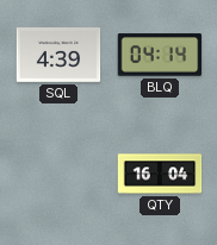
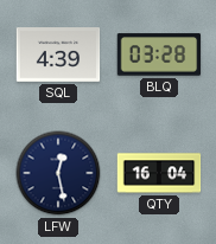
BLQ: 04:14 -> 03:28 (159, 54)
LFW: none -> 12:28 (58, 173)
